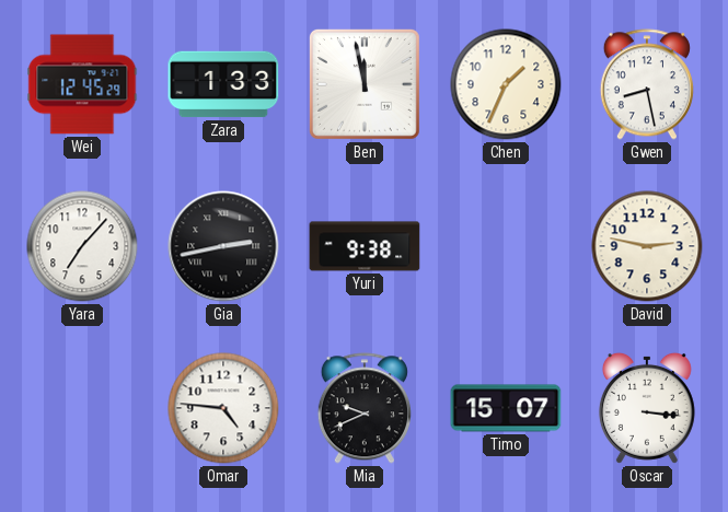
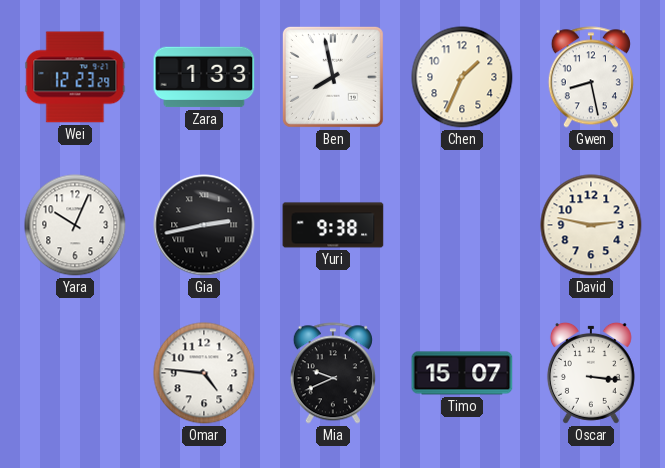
Wei: 12:45 -> 12:23 (75, 77)
Ben: 11:58 -> 7:58 (333, 77)
Yara: 7:07 -> 10:04 (75, 225)
